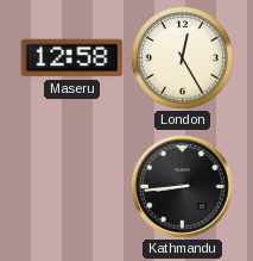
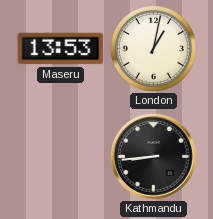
Maseru: 12:58 -> 13:53 (61, 49)
London: 12:25 -> 1:02 (154, 49)
